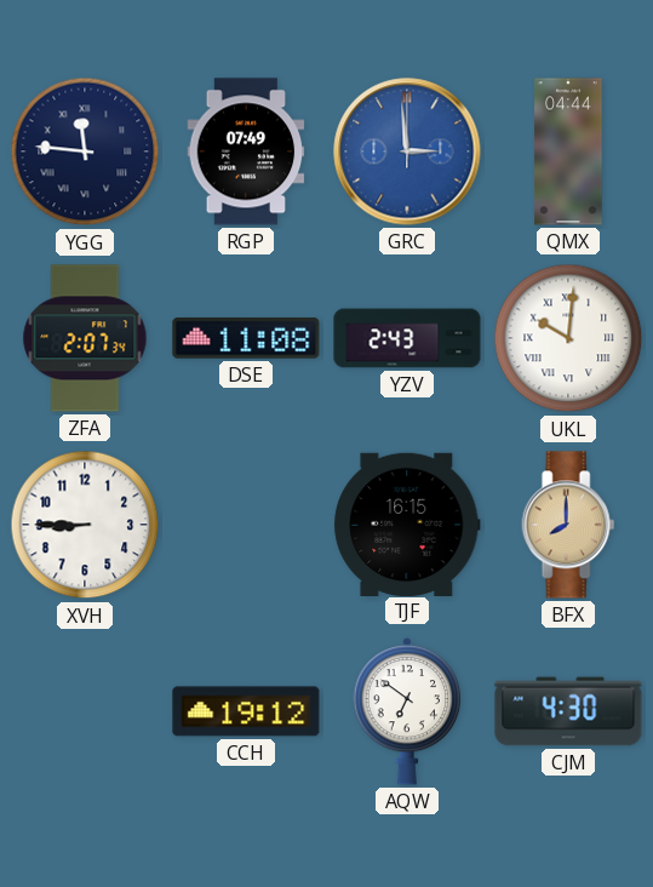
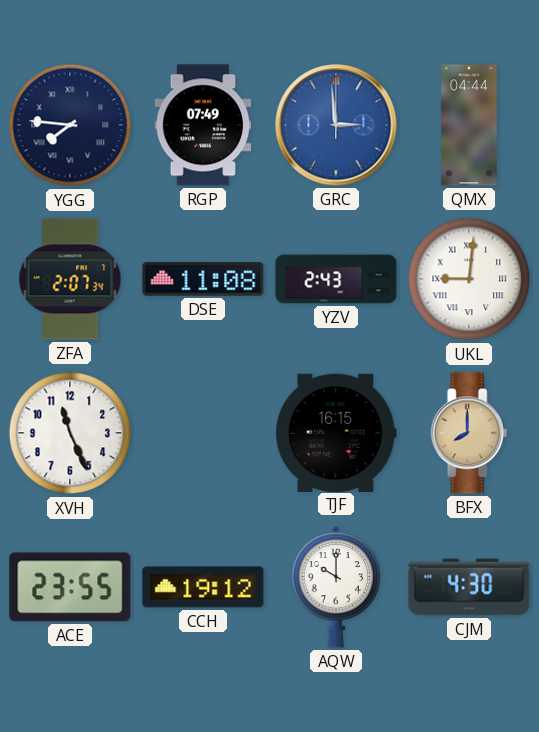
YGG: 11:46 -> 7:46 (70, 125)
UKL: 10:01 -> 9:01 (469, 279)
XVH: 8:45 -> 11:26 (70, 433)
ACE: none -> 23:55 (70, 587)
AQW: 6:51 -> 10:00 (336, 587)
